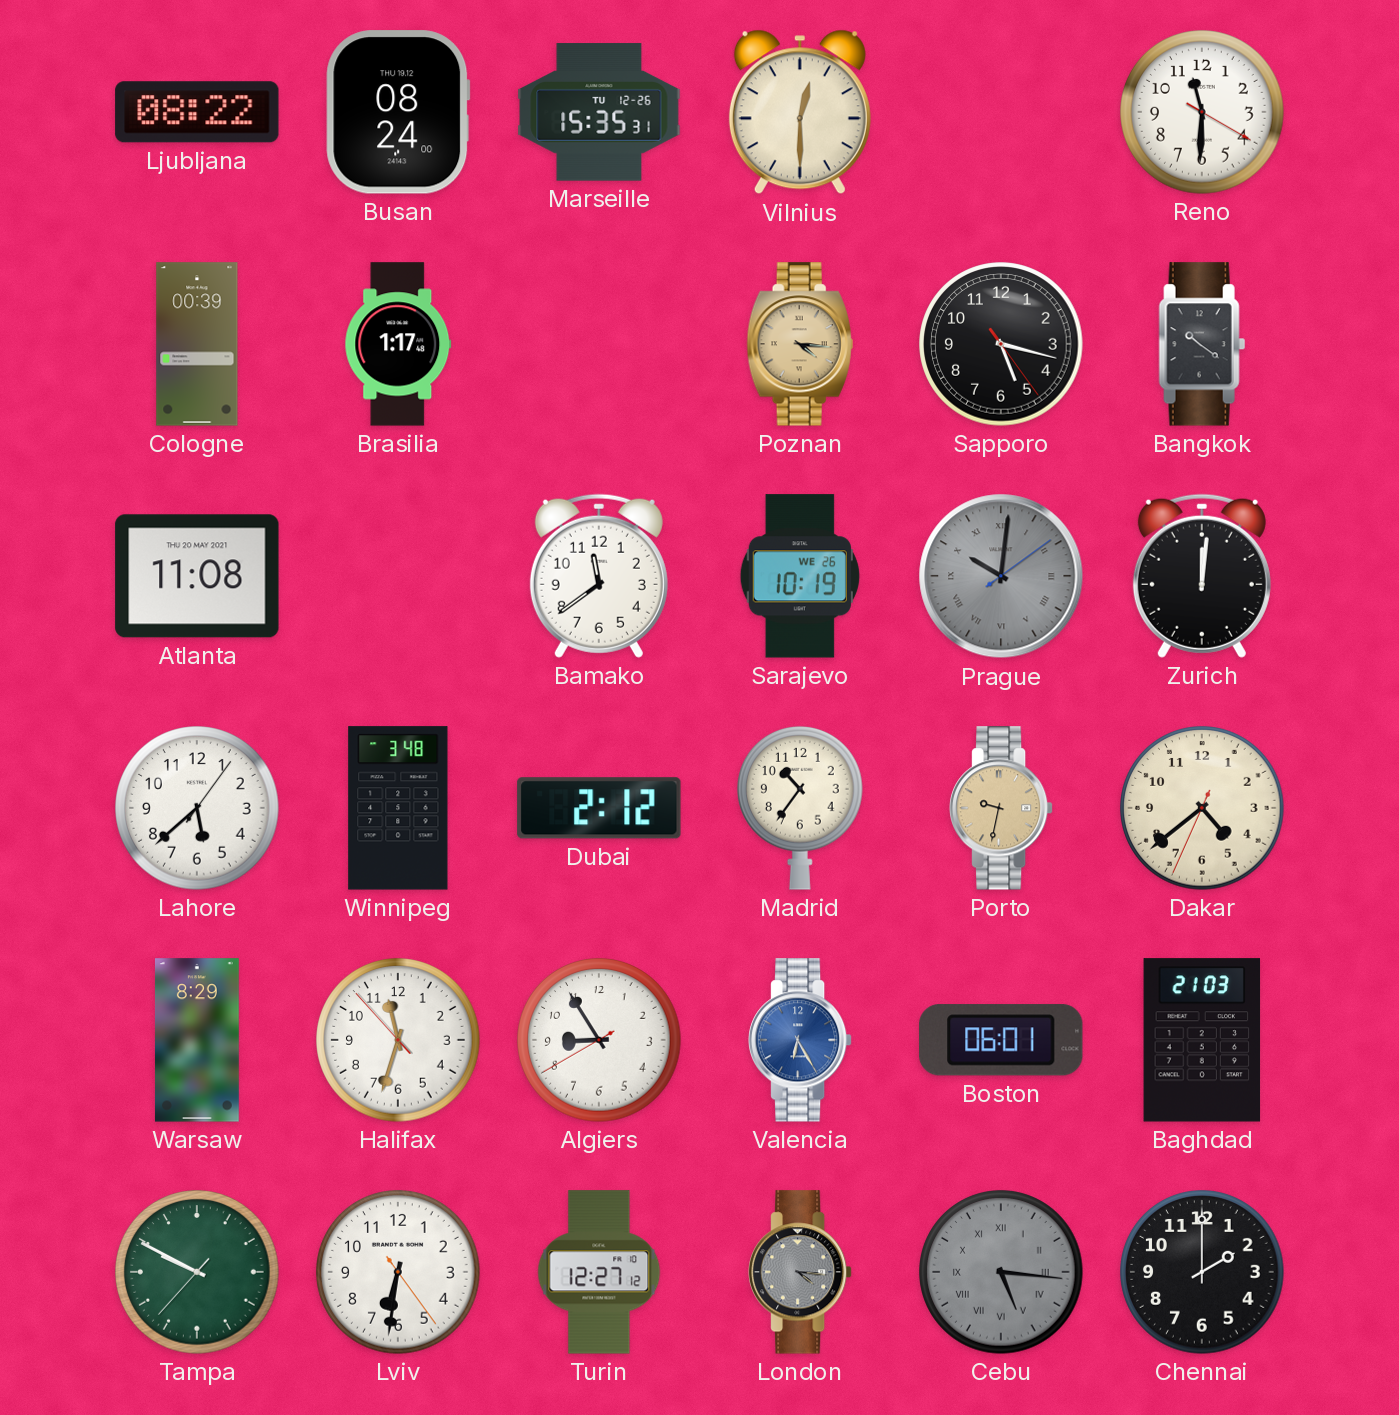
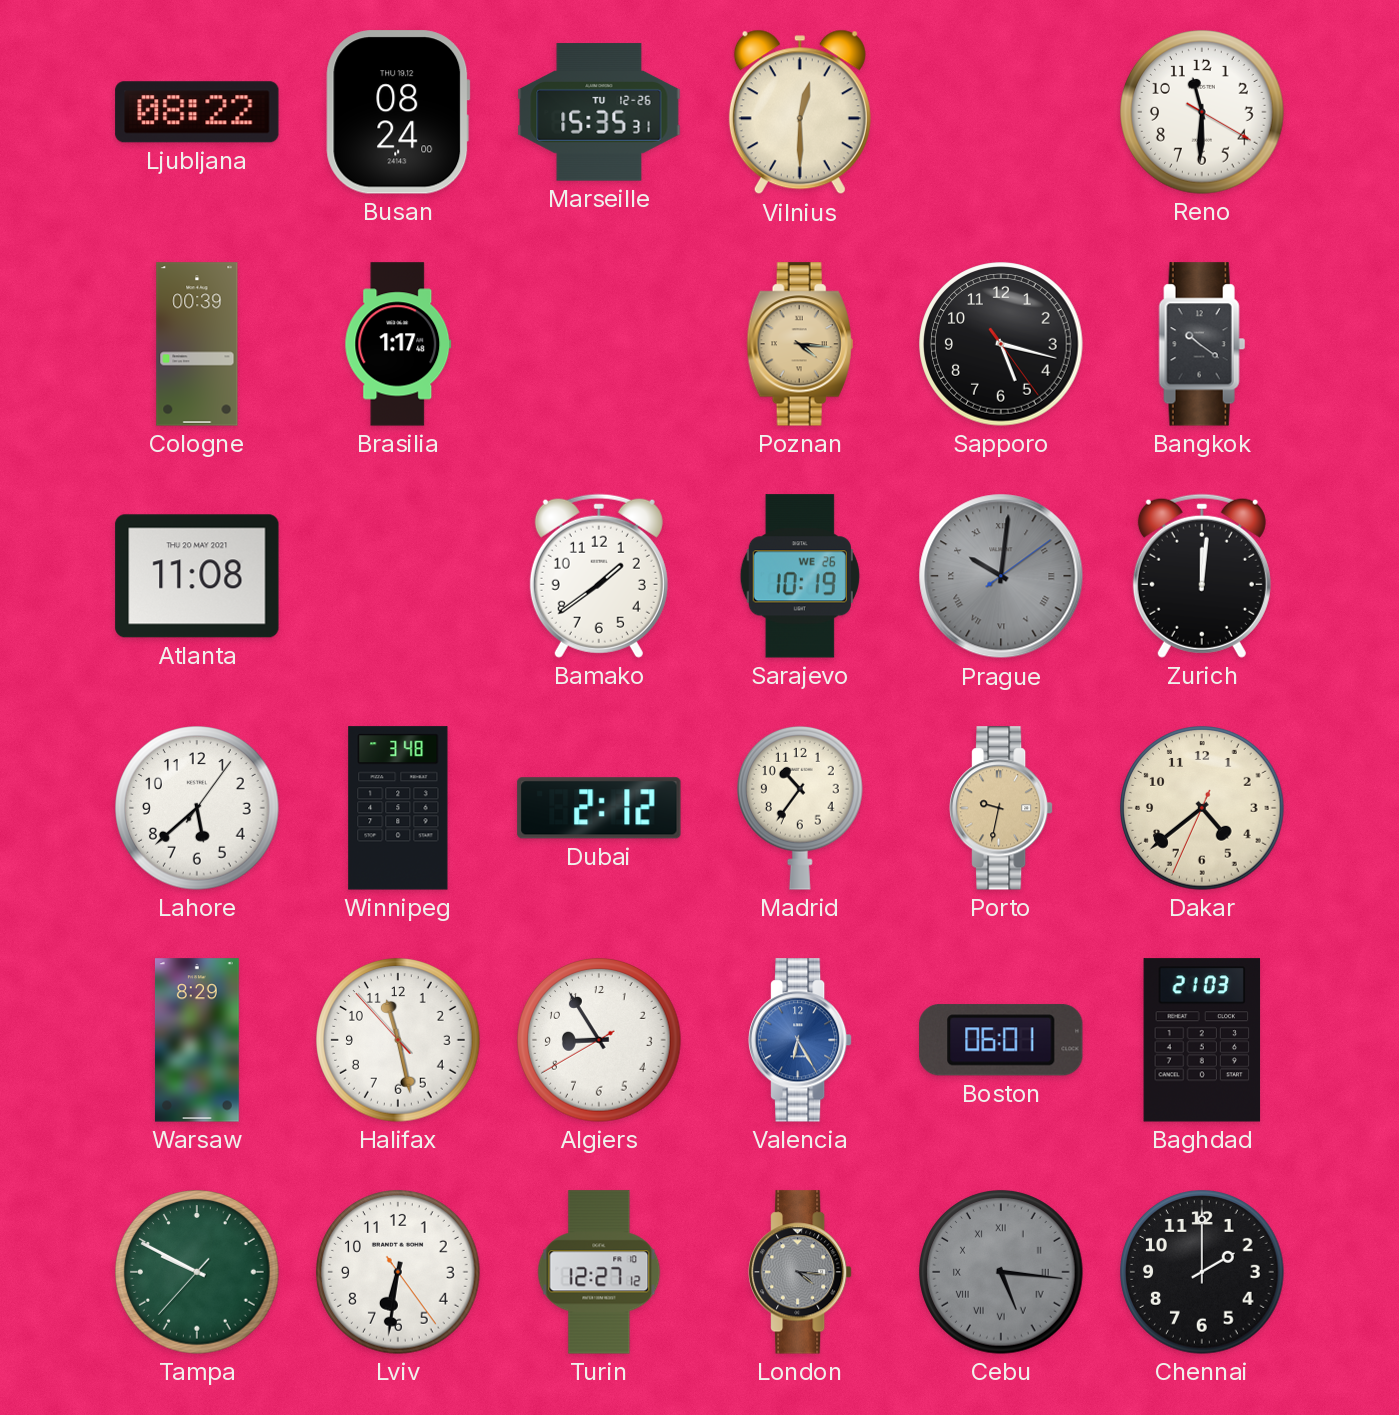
Bamako: 11:39 -> 1:39 (599, 576)
Halifax: 11:32 -> 11:27 (398, 1040)
